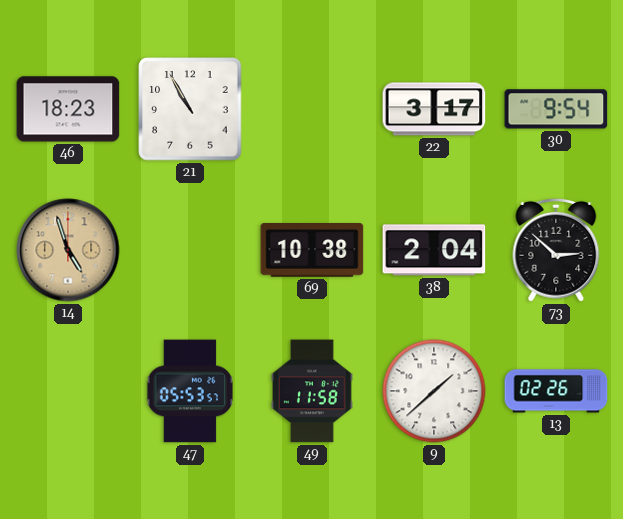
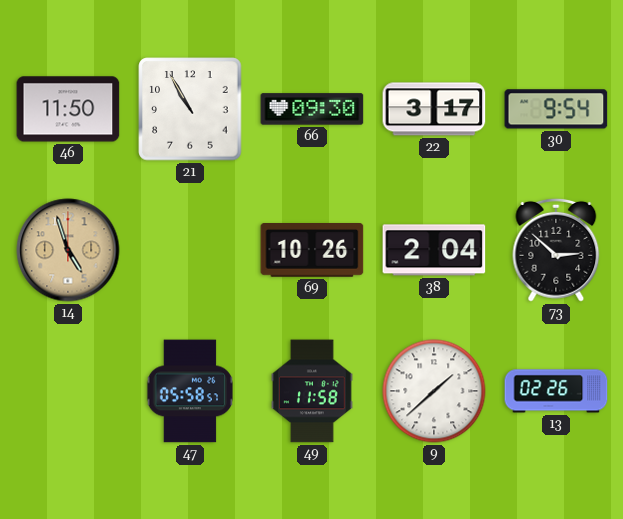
46: 18:23 -> 11:50 (68, 109)
66: none -> 09:30 (312, 109)
69: 10:38 -> 10:26 (312, 251)
47: 05:53 -> 05:58 (189, 391)
